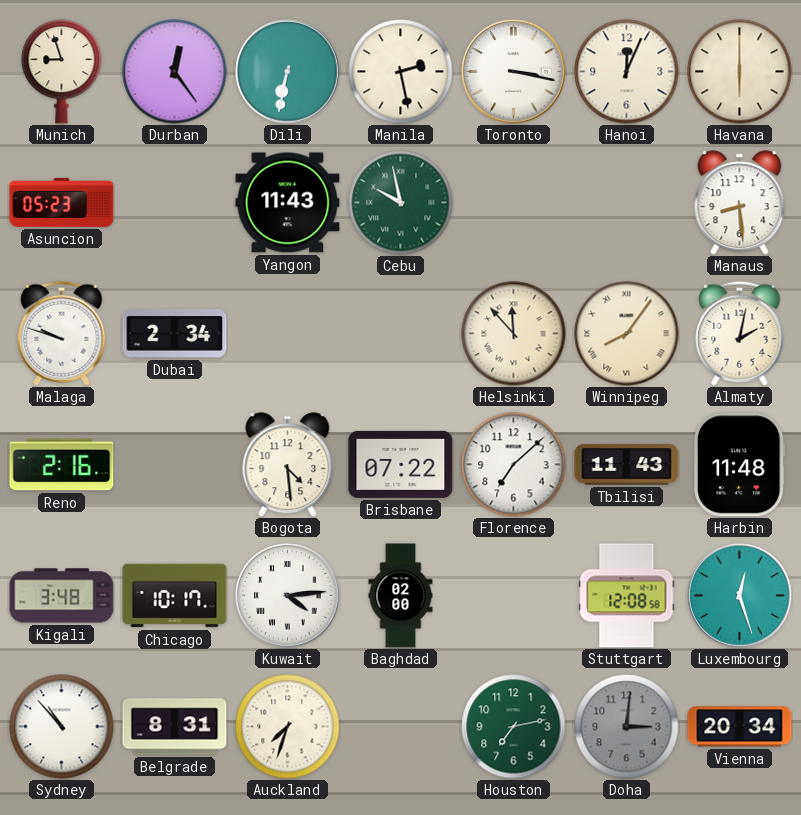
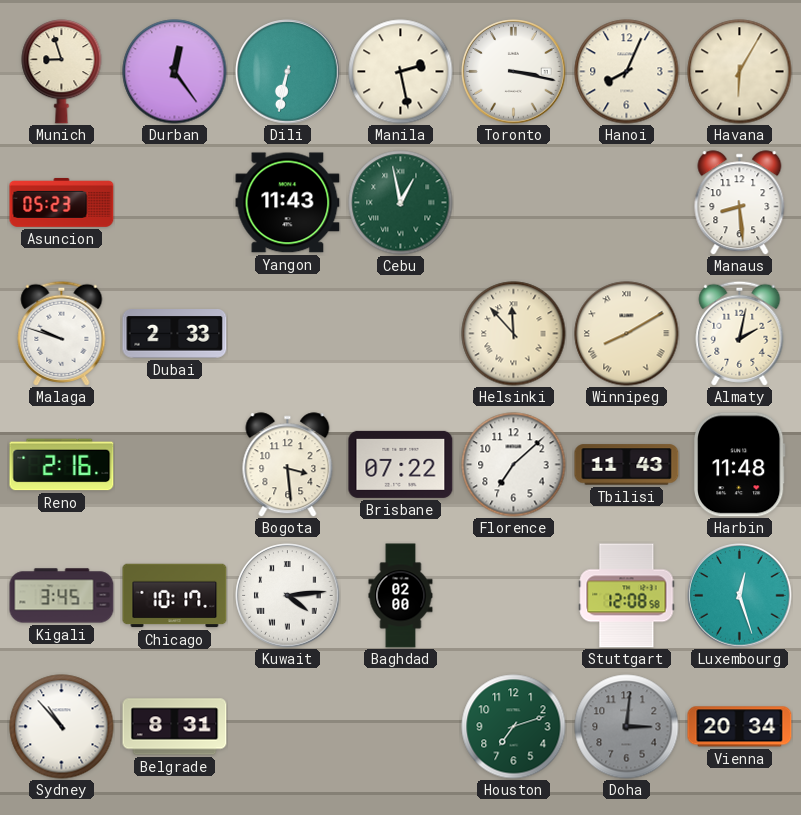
Hanoi: 12:04 -> 8:04 (627, 72)
Havana: 6:00 -> 6:05 (740, 72)
Cebu: 9:58 -> 12:58 (401, 203)
Dubai: 2:34 -> 2:33 (175, 334)
Winnipeg: 8:06 -> 8:10 (627, 334)
Bogota: 4:29 -> 3:29 (288, 465)
Kigali: 3:48 -> 3:45 (62, 596)
Auckland: 7:33 -> none (288, 727)
Houston: 7:13 -> 7:12 (514, 727)
